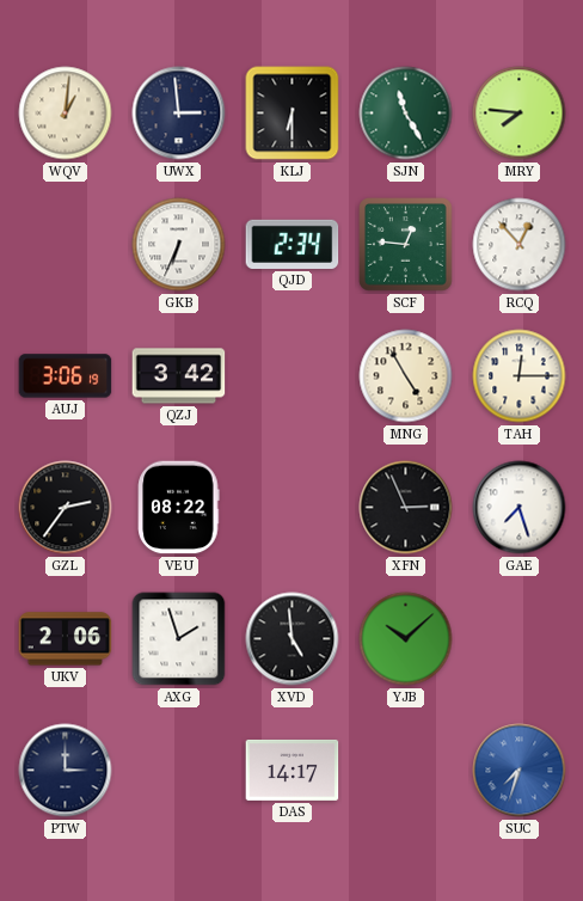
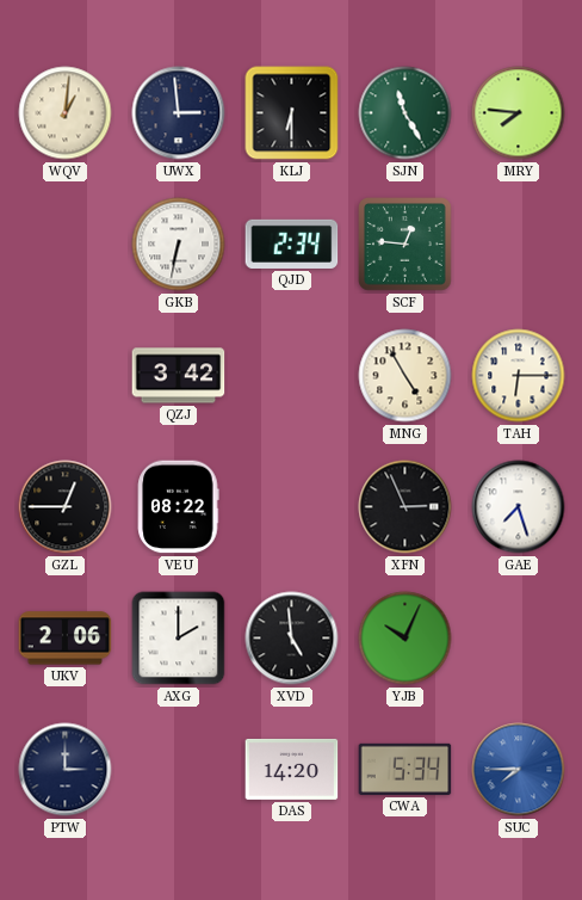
GKB: 6:34 -> 6:32 (179, 245)
RCQ: 12:53 -> none (520, 245)
AUJ: 3:06 -> none (66, 376)
TAH: 12:15 -> 6:15 (519, 376)
GZL: 2:36 -> 12:45 (66, 507)
AXG: 1:57 -> 2:00 (179, 639)
YJB: 10:08 -> 10:04 (405, 639)
DAS: 14:17 -> 14:20 (292, 769)
CWA: none -> 5:34 (405, 769)
SUC: 7:33 -> 7:45 (519, 770)
